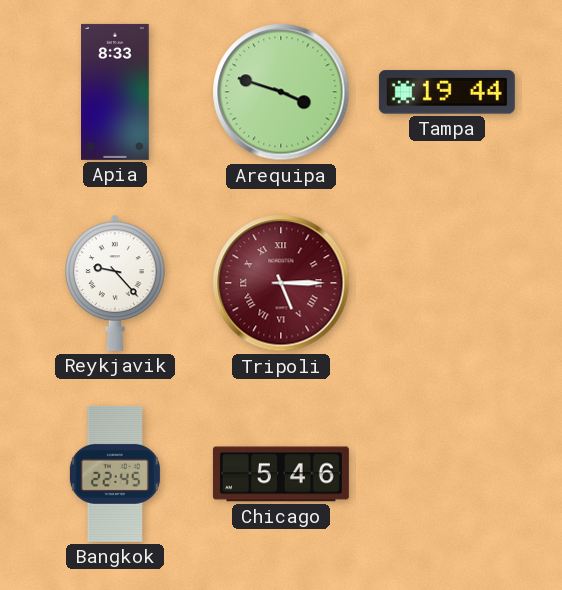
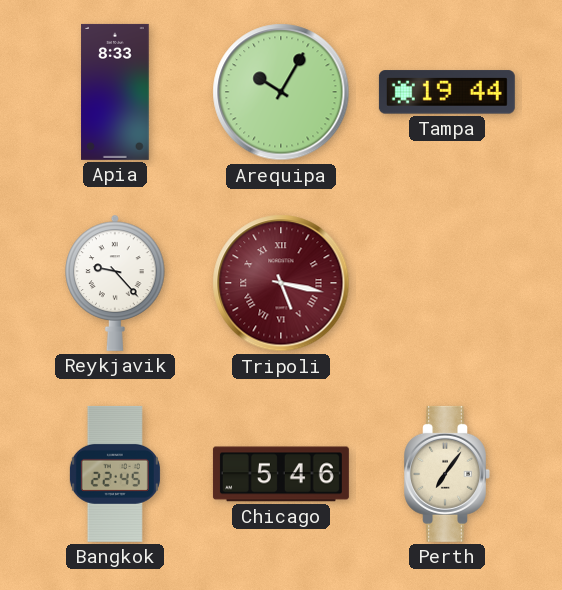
Arequipa: 3:48 -> 10:05 (281, 92)
Tripoli: 5:15 -> 5:17 (281, 283)
Perth: none -> 7:06 (447, 474)
